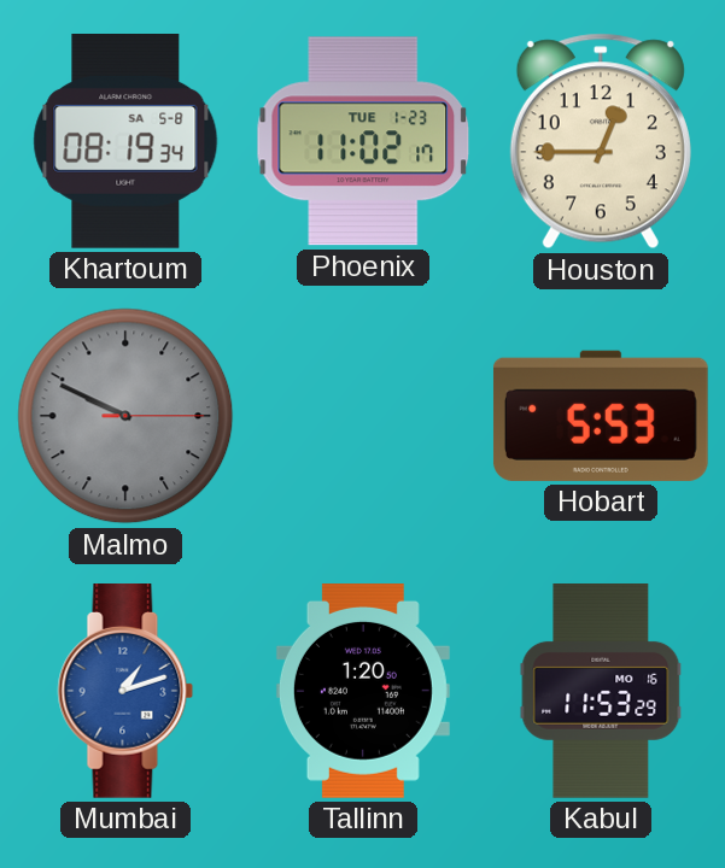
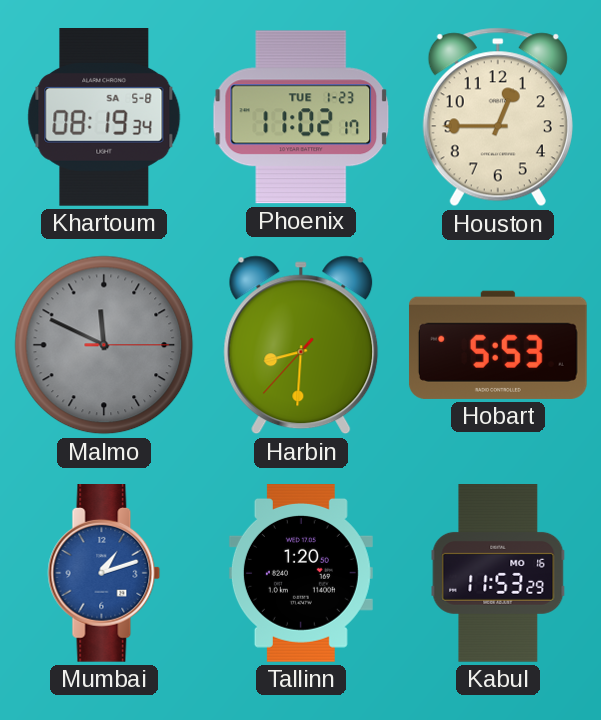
Malmo: 9:49 -> 11:49 (104, 345)
Harbin: none -> 8:30 (301, 345)
